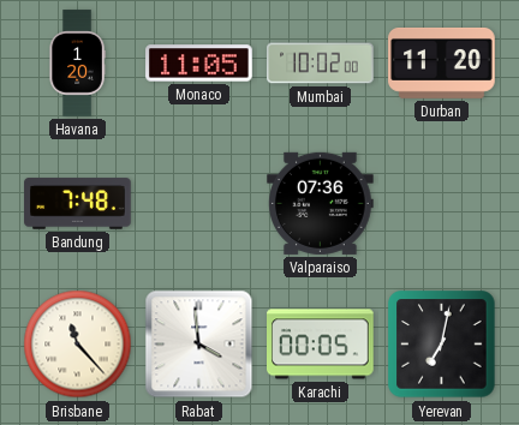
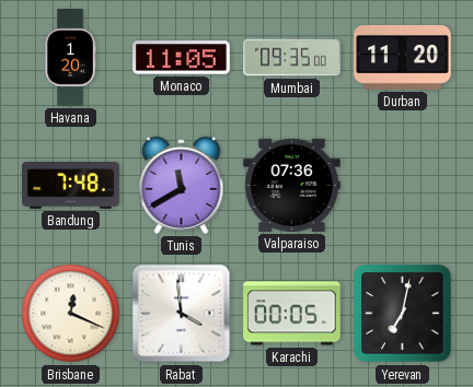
Mumbai: 10:02 -> 09:35 (292, 58)
Tunis: none -> 11:40 (182, 185)
Brisbane: 11:23 -> 12:19 (71, 314)
